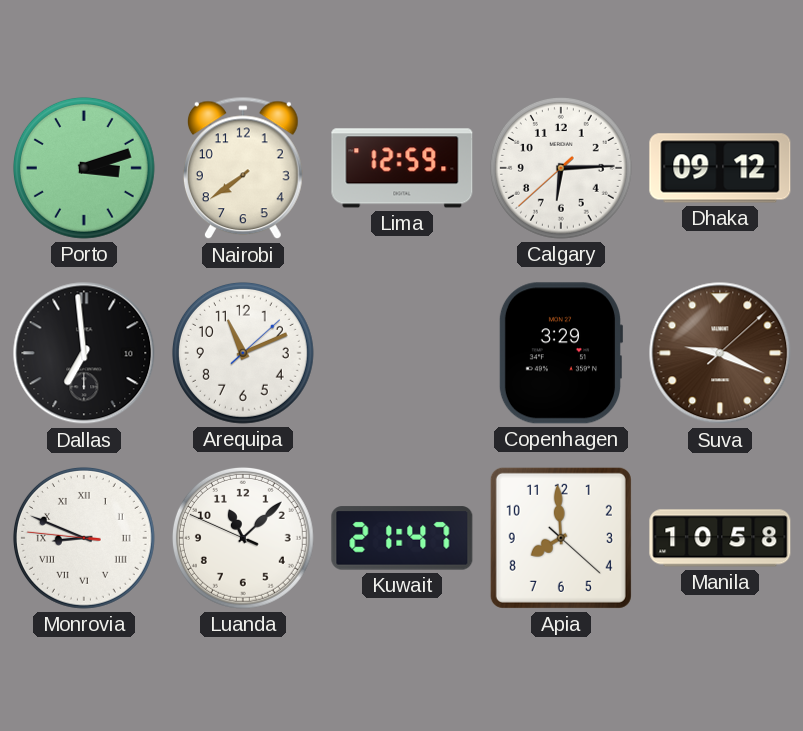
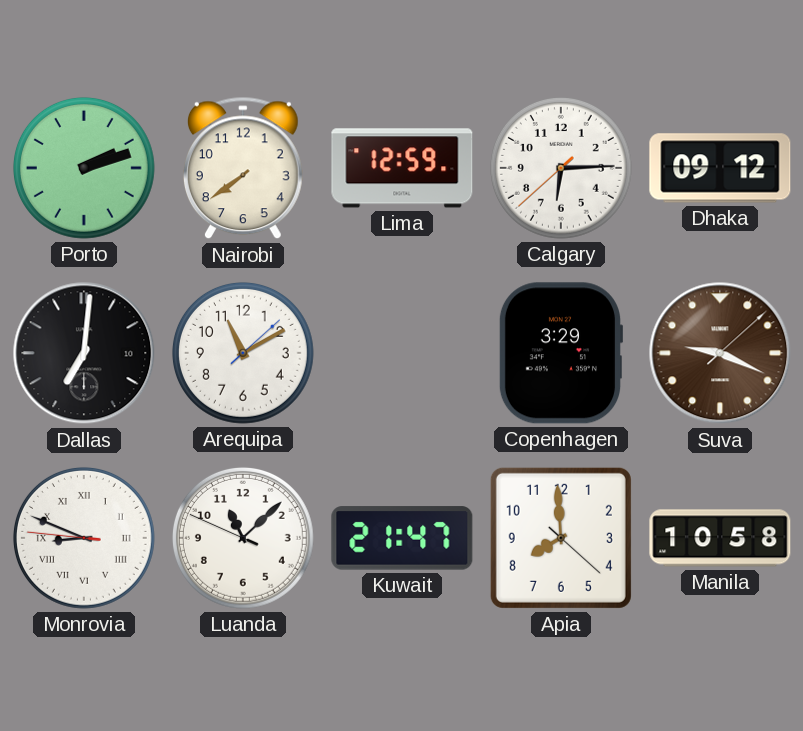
Porto: 3:12 -> 2:12 (84, 168)
Dallas: 6:59 -> 7:01 (84, 353)
Arequipa: 11:11 -> 11:10 (243, 353)
